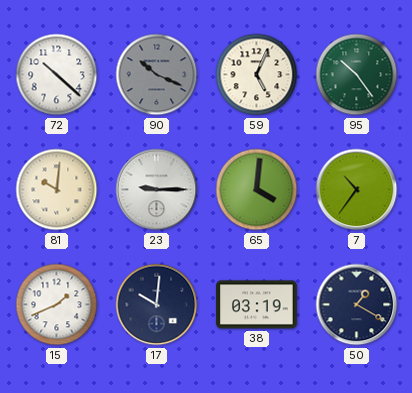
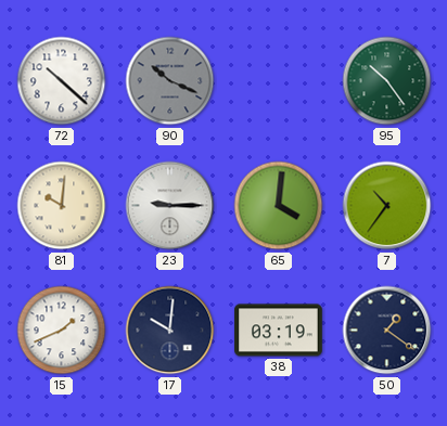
59: 5:04 -> none (257, 75)
50: 1:20 -> 1:21 (387, 331)
